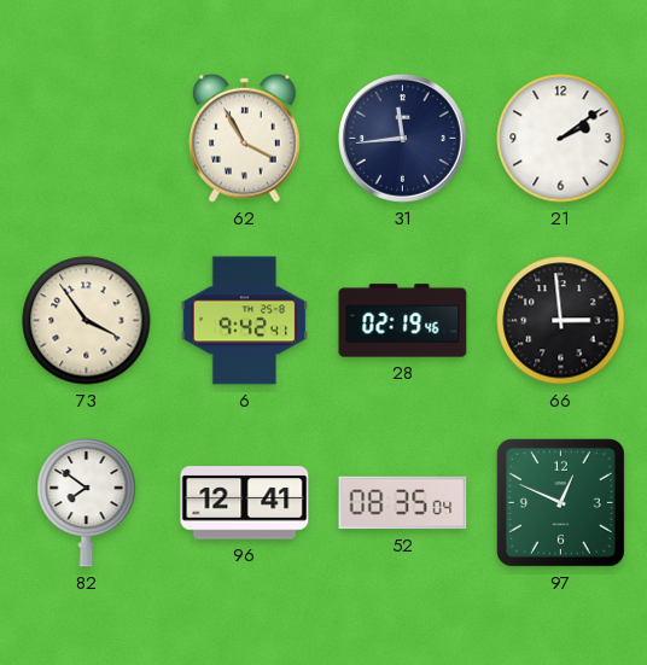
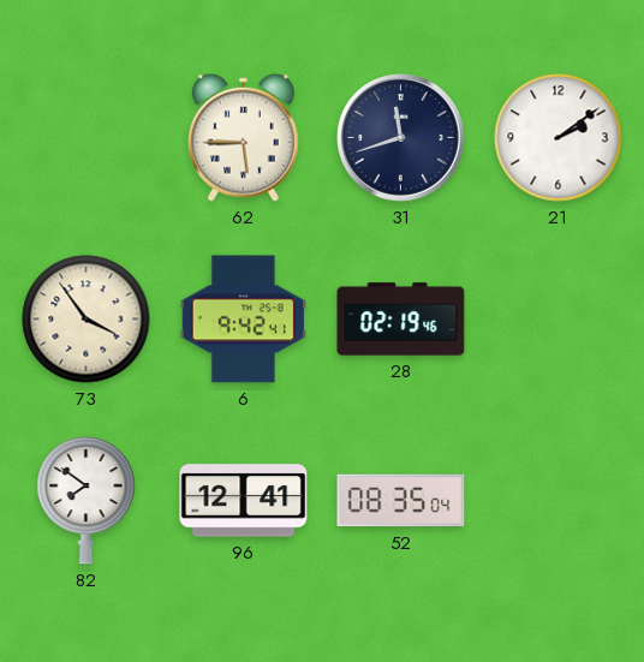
62: 3:55 -> 5:45 (244, 137)
31: 11:44 -> 11:42 (401, 138)
66: 2:59 -> none (561, 321)
97: 12:49 -> none (560, 502)
